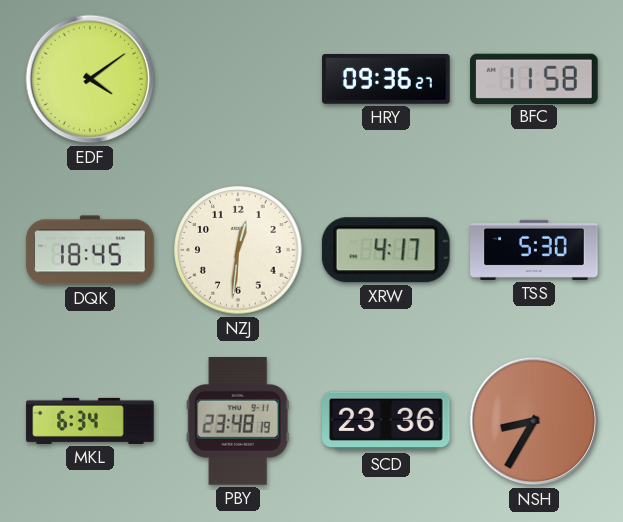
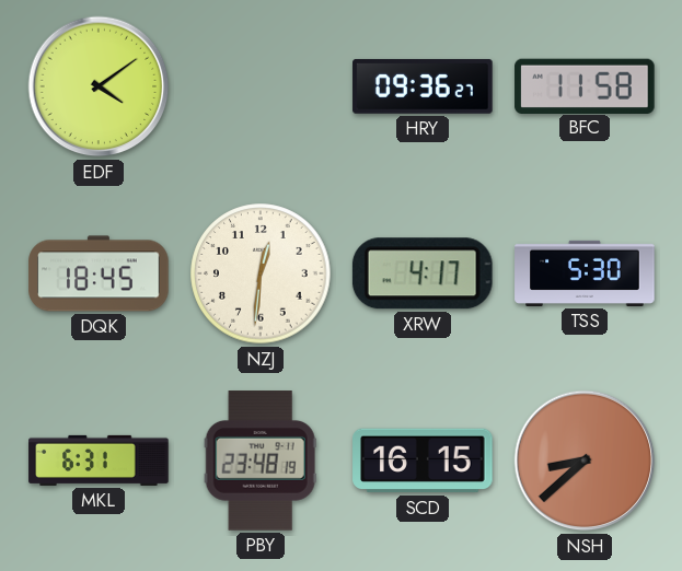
MKL: 6:34 -> 6:31 (99, 461)
SCD: 23:36 -> 16:15 (423, 461)
NSH: 8:35 -> 8:38 (585, 461)
